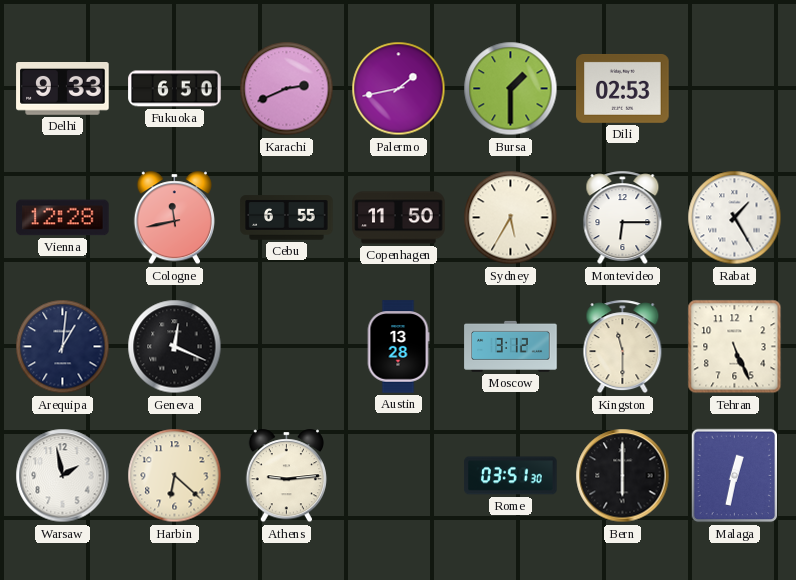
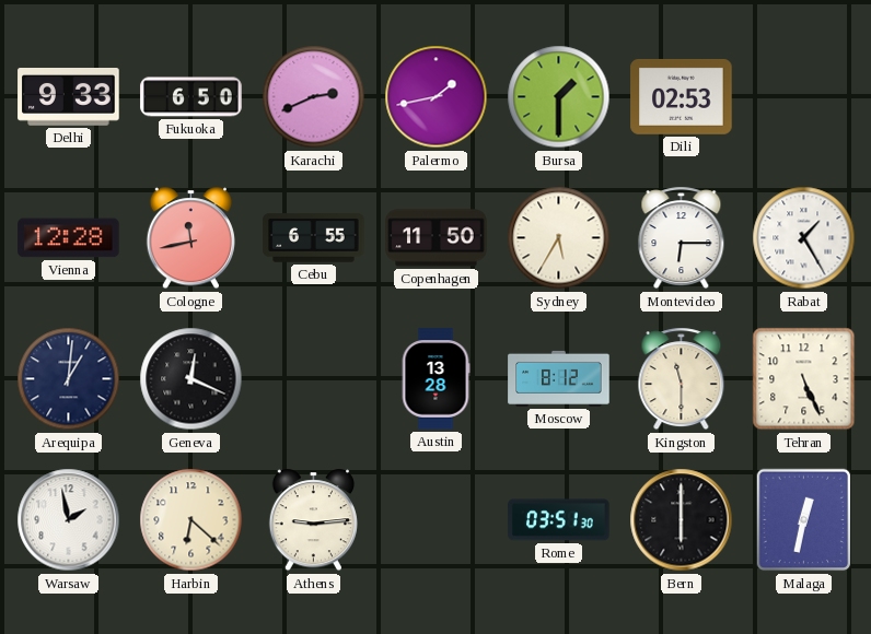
Moscow: 3:12 -> 8:12 (559, 378)
